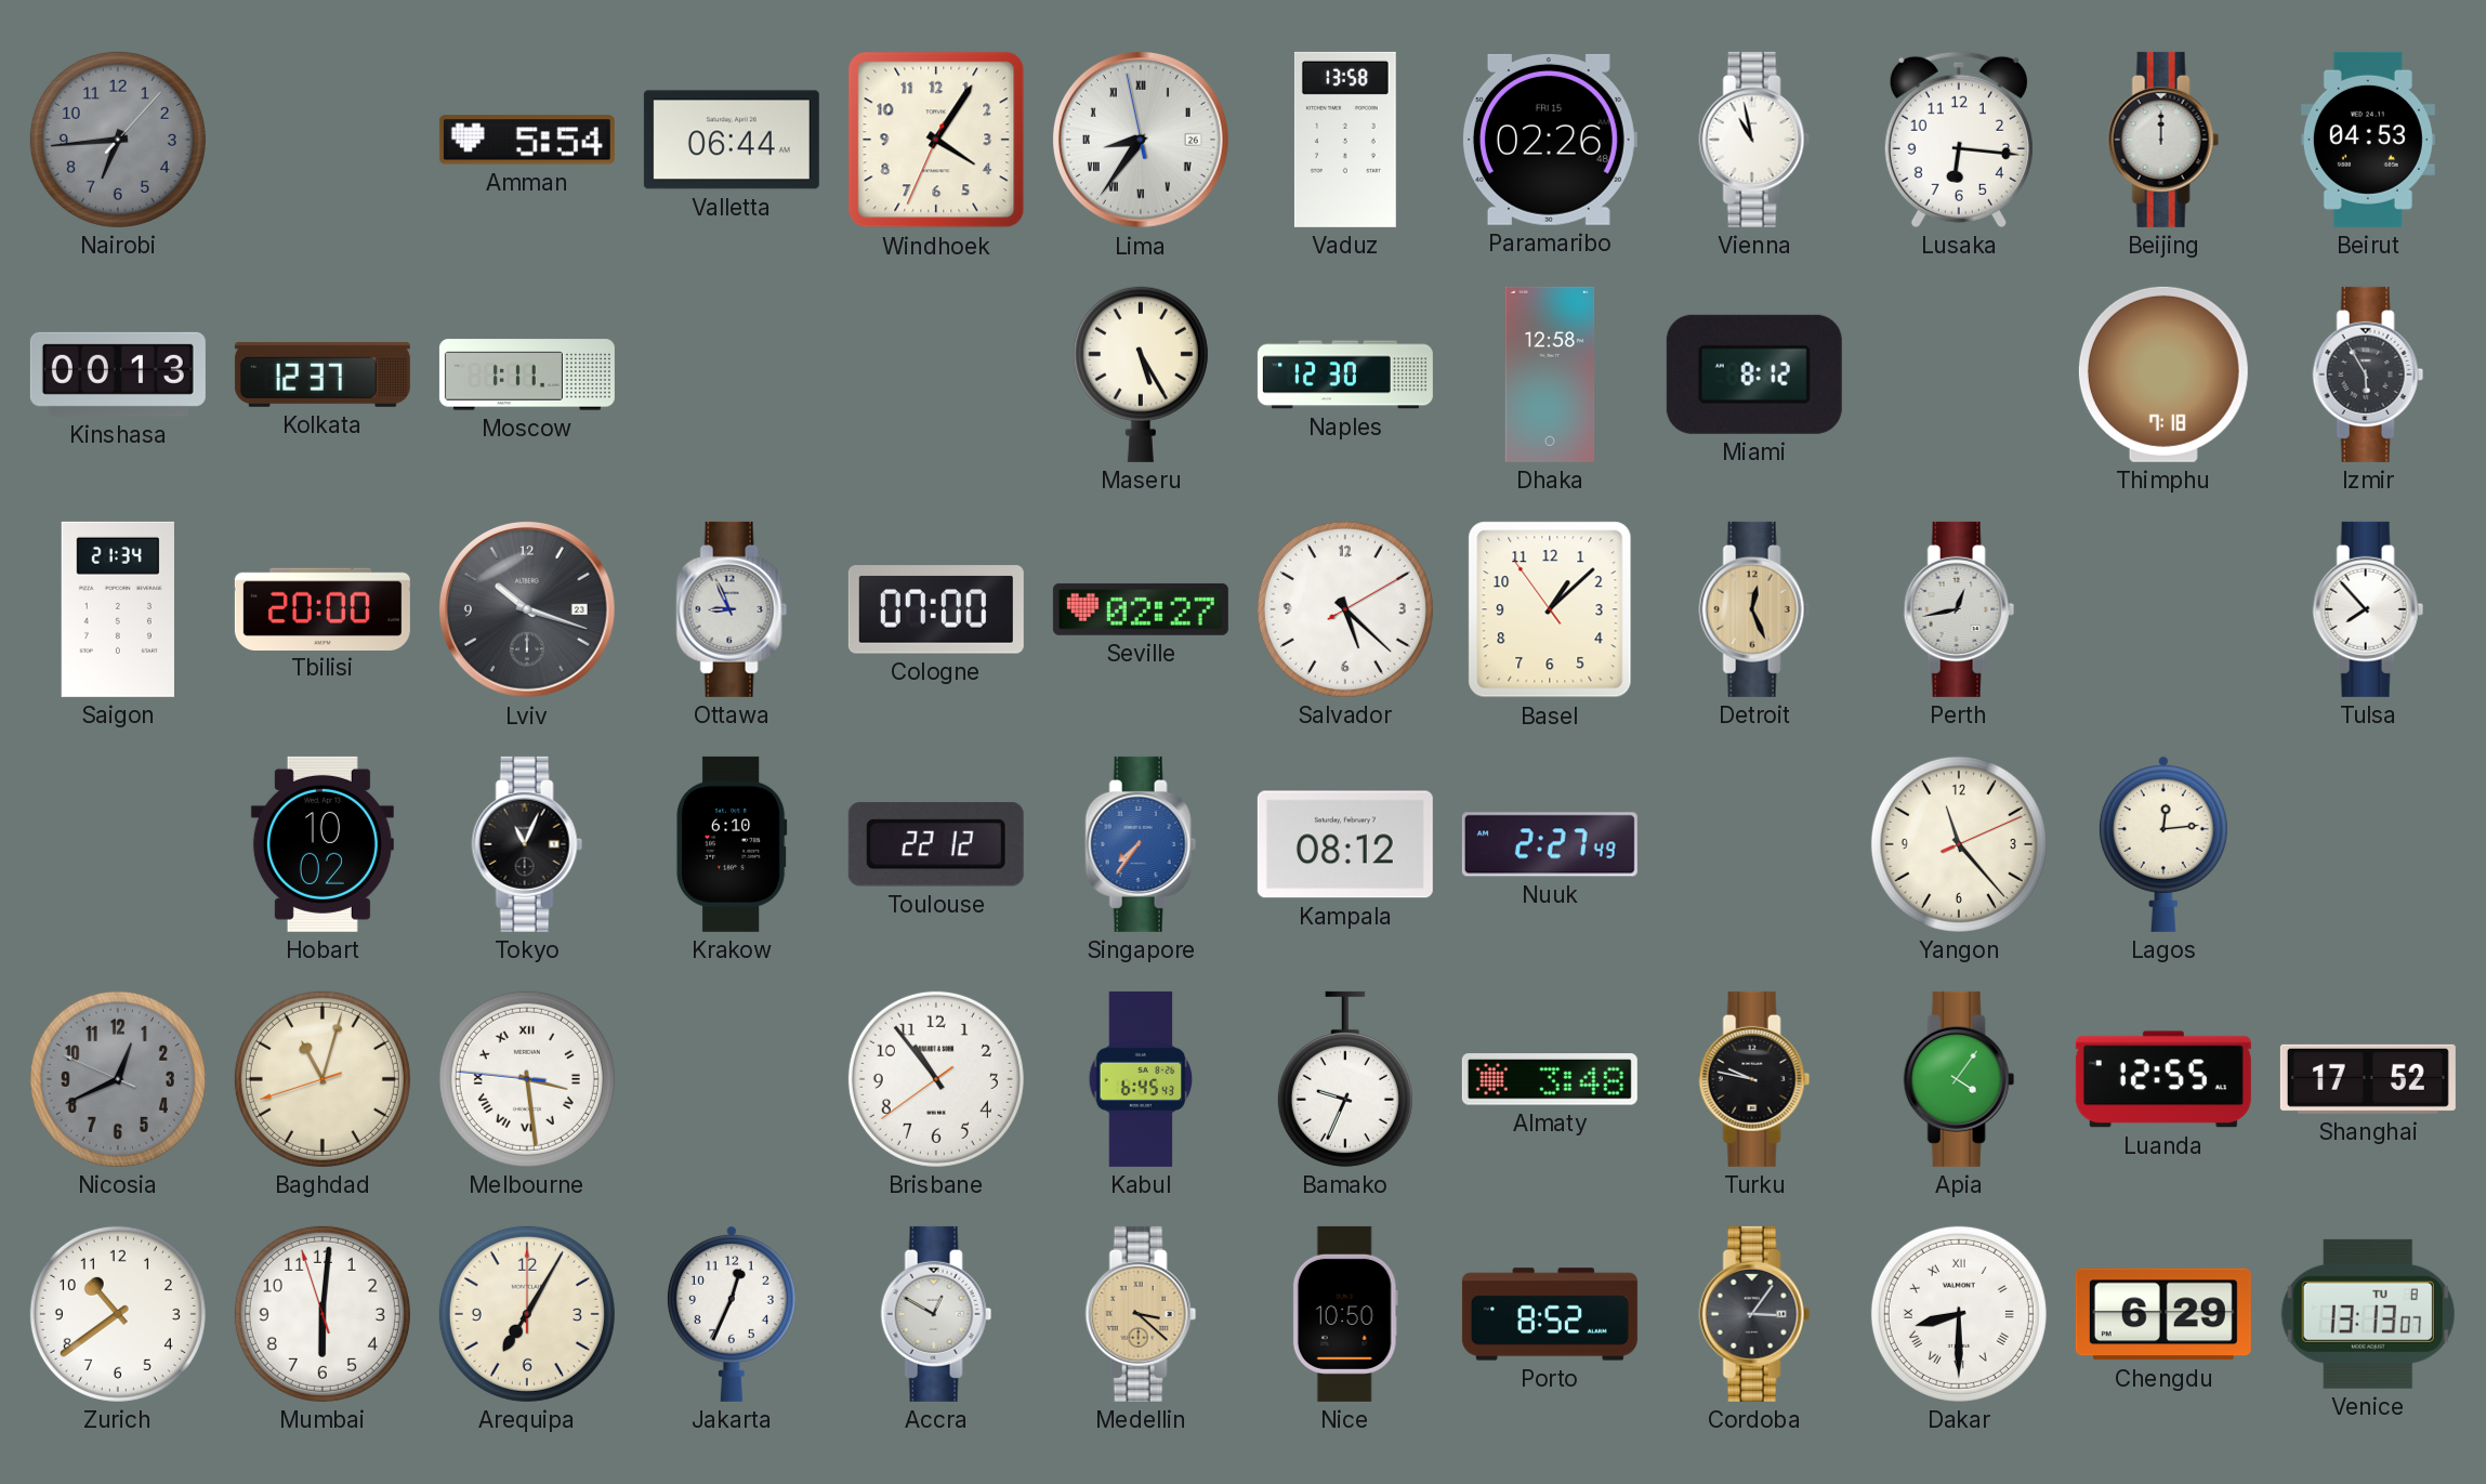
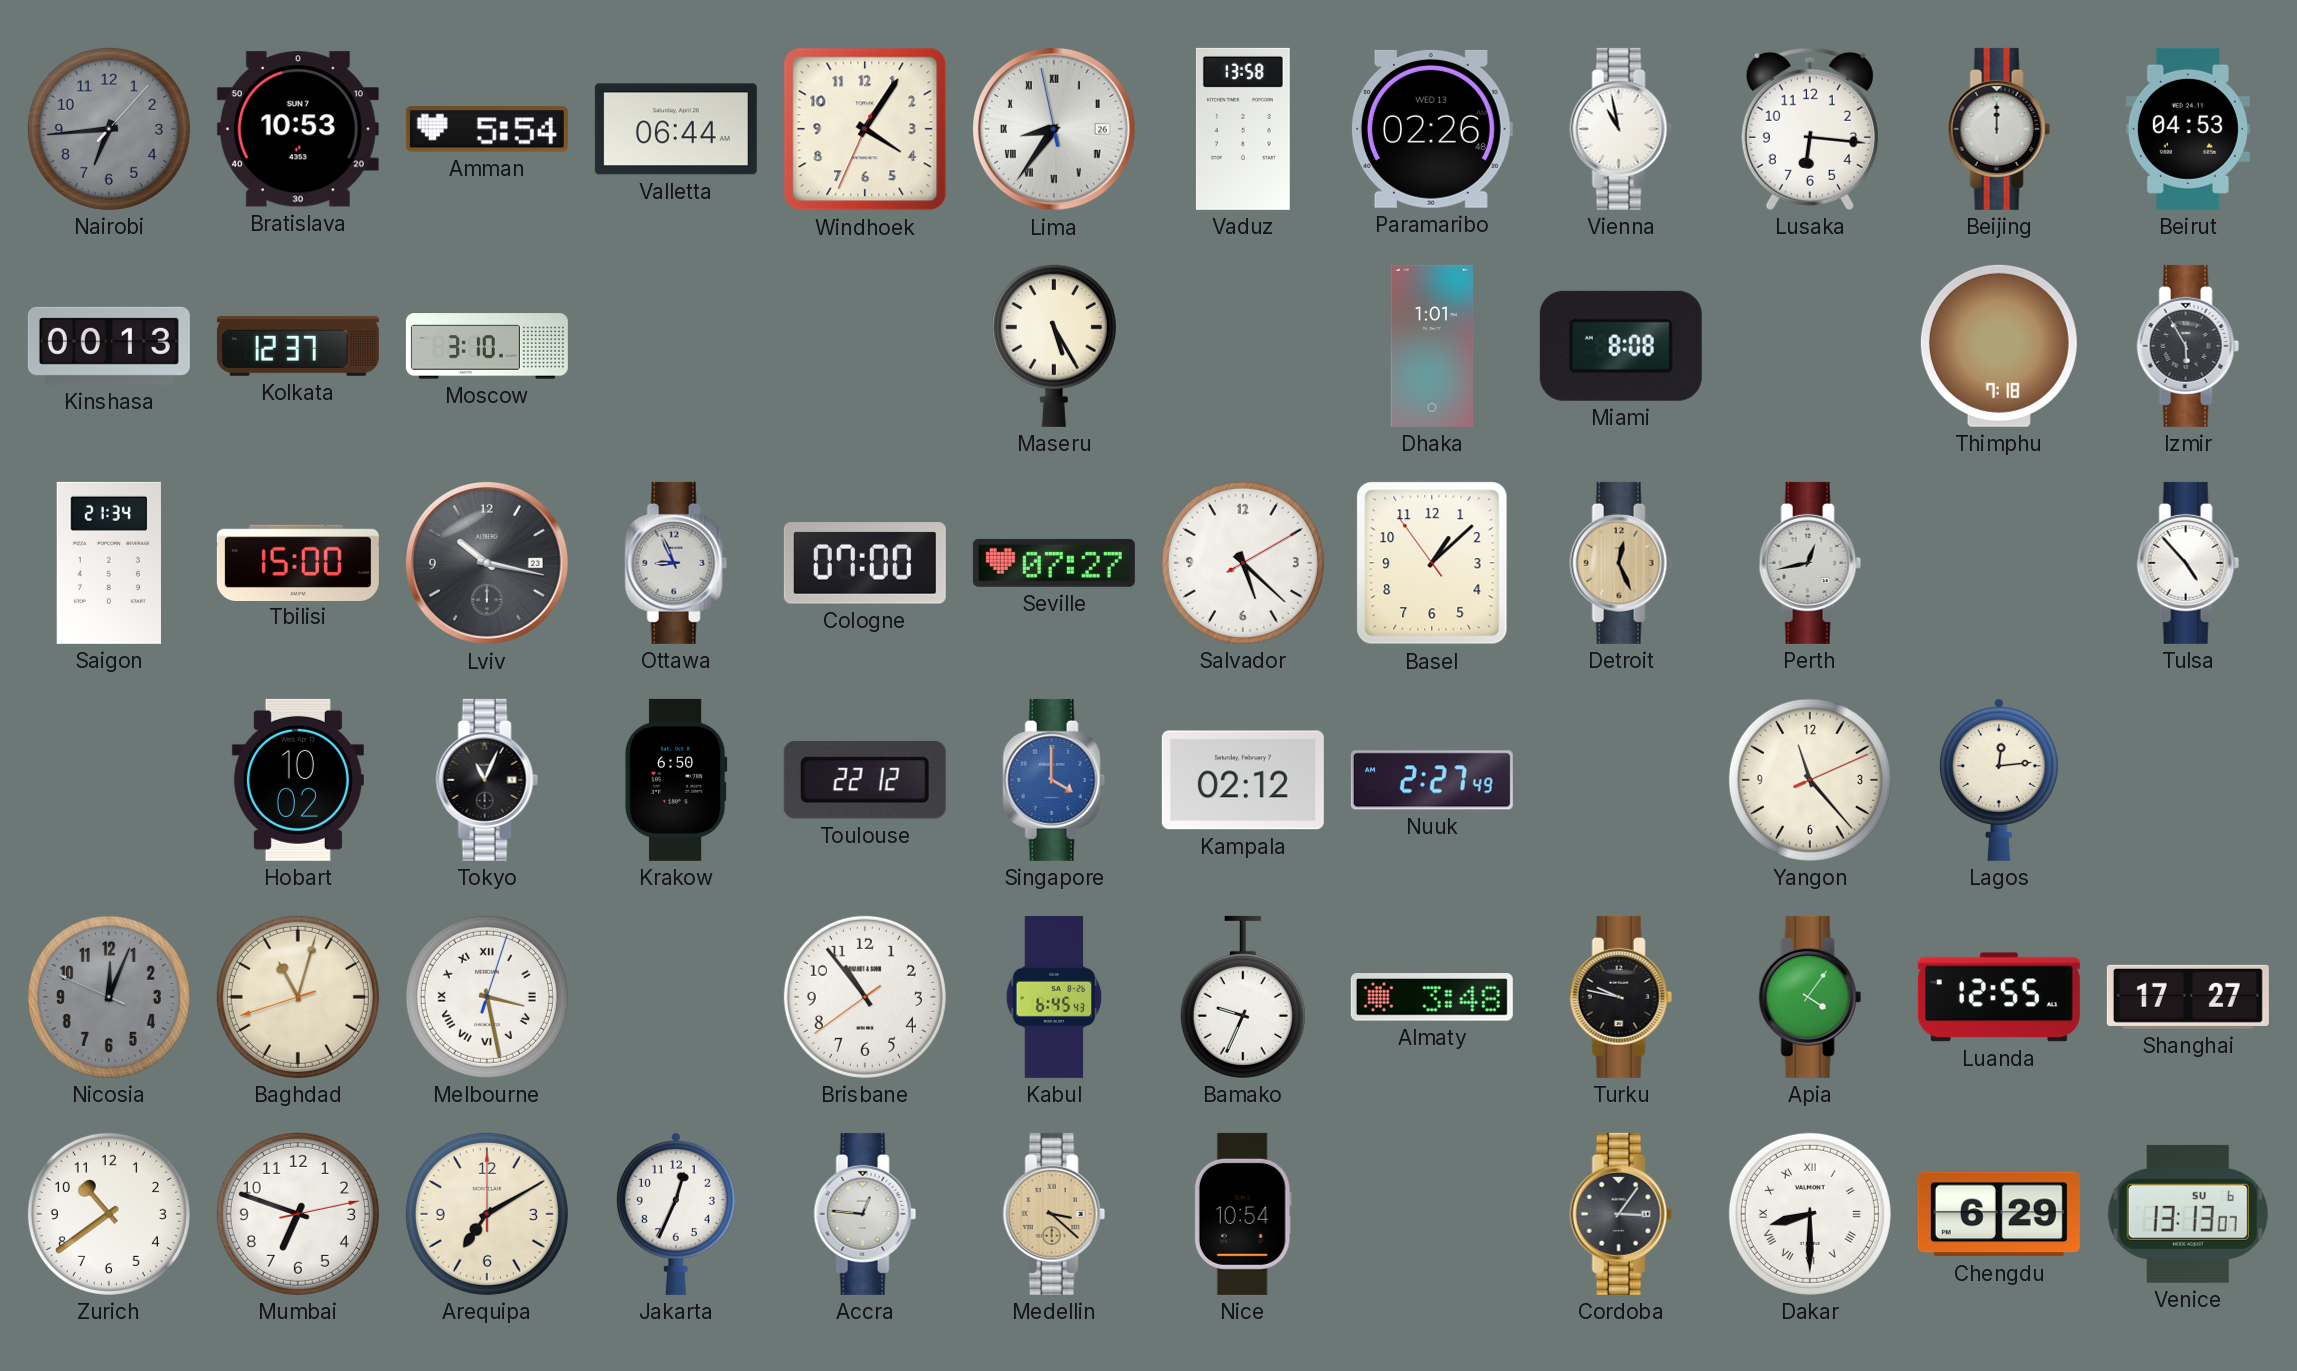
Bratislava: none -> 10:53 (298, 129)
Paramaribo date: FRI 15 -> WED 13 (1431, 129)
Moscow: 1:11 -> 3:10 (487, 346)
Naples: 12:30 -> none (1345, 375)
Dhaka: 12:58 -> 1:01 (1432, 346)
Miami: 8:12 -> 8:08 (1621, 346)
Tbilisi: 20:00 -> 15:00 (298, 562)
Lviv: 10:18 -> 10:17 (488, 564)
Seville: 02:27 -> 07:27 (1054, 563)
Tulsa: 7:53 -> 4:53 (2188, 563)
Krakow: 6:10 -> 6:50 (676, 780)
Singapore: 7:36 -> 4:00 (1054, 780)
Kampala: 08:12 -> 02:12 (1243, 780)
Nicosia: 12:40 -> 12:03 (109, 997)
Melbourne: 3:28:46 -> 3:28:03 (487, 997)
Shanghai: 17:52 -> 17:27 (2188, 997)
Mumbai: 6:00 -> 6:48 (298, 1214)
Arequipa: 7:05 -> 7:10 (487, 1214)
Accra: 12:50 -> 12:46 (865, 1214)
Nice: 10:50 -> 10:54 (1243, 1214)
Porto: 8:52 -> none (1550, 1314)
Venice date: TU 8 -> SU 6 (2188, 1214)
